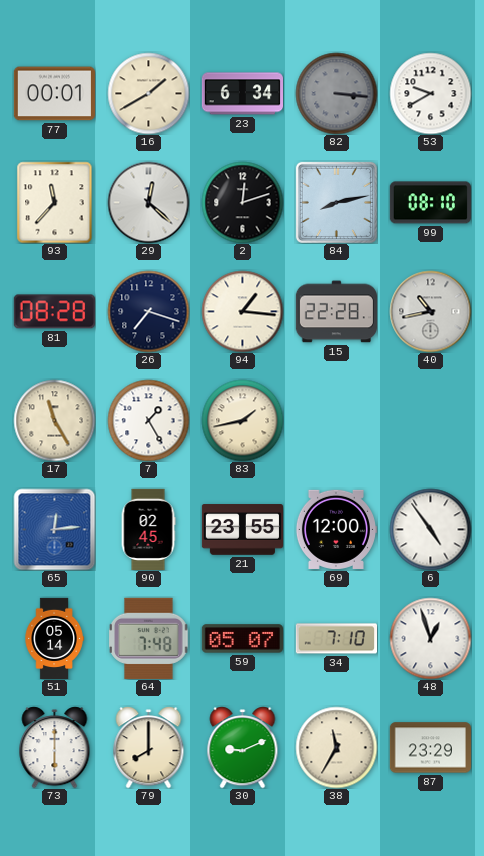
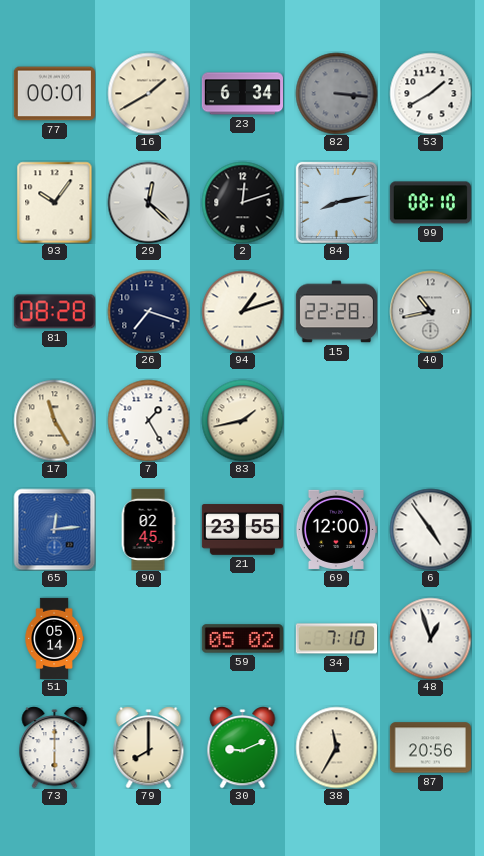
53: 9:40 -> 1:40 (430, 93)
93: 11:37 -> 10:06 (55, 202)
94: 1:16 -> 1:12 (242, 311)
64: 7:48 -> none (149, 638)
59: 05:07 -> 05:02 (242, 639)
87: 23:29 -> 20:56 (430, 748)
